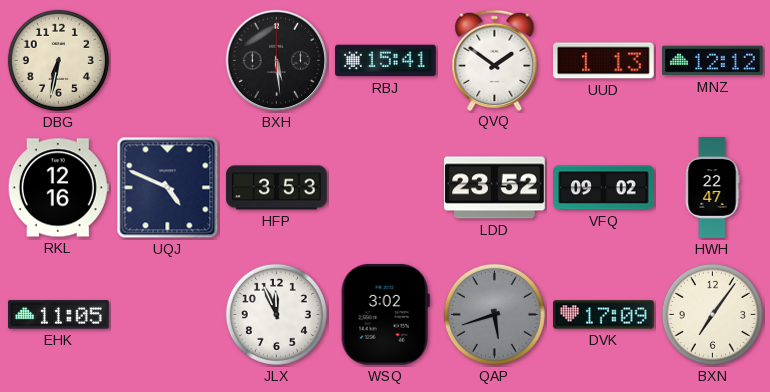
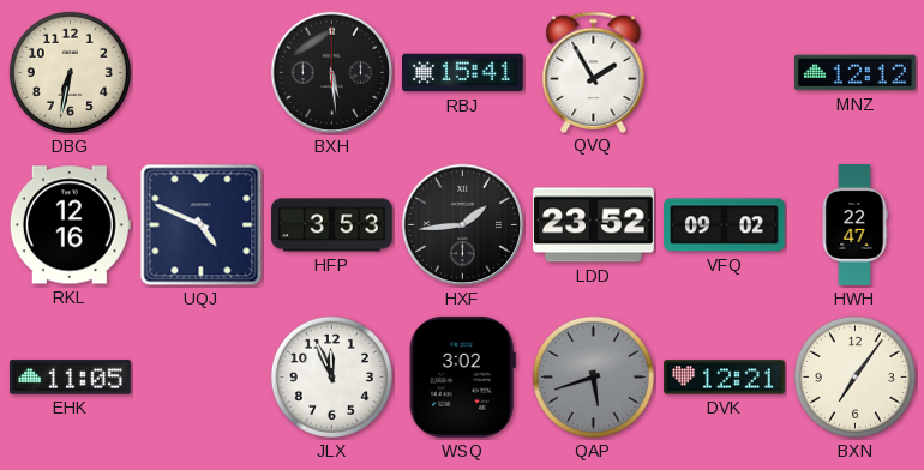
QVQ: 1:51 -> 1:55 (594, 72)
UUD: 1:13 -> none (604, 61)
HXF: none -> 1:44 (463, 225)
DVK: 17:09 -> 12:21 (725, 378)
